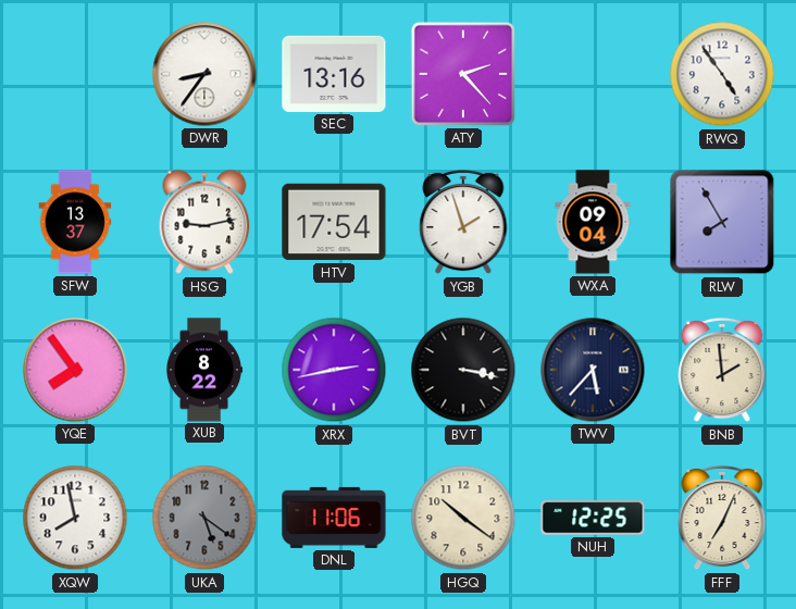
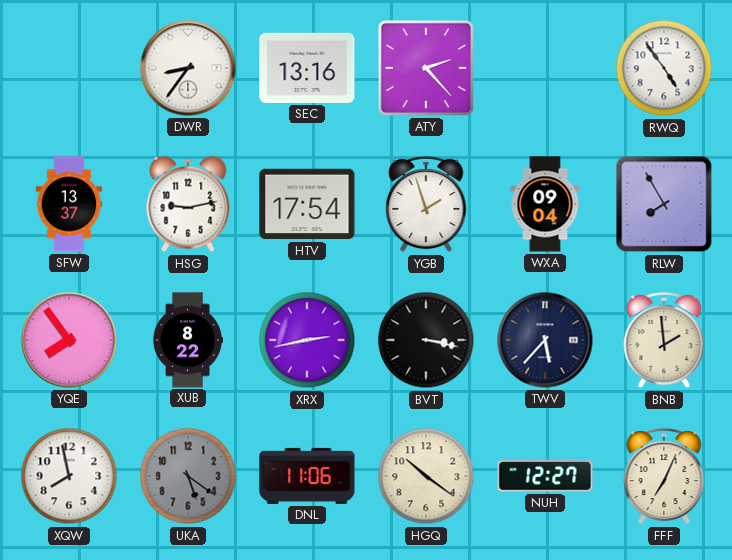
NUH: 12:25 -> 12:27 (545, 476)
